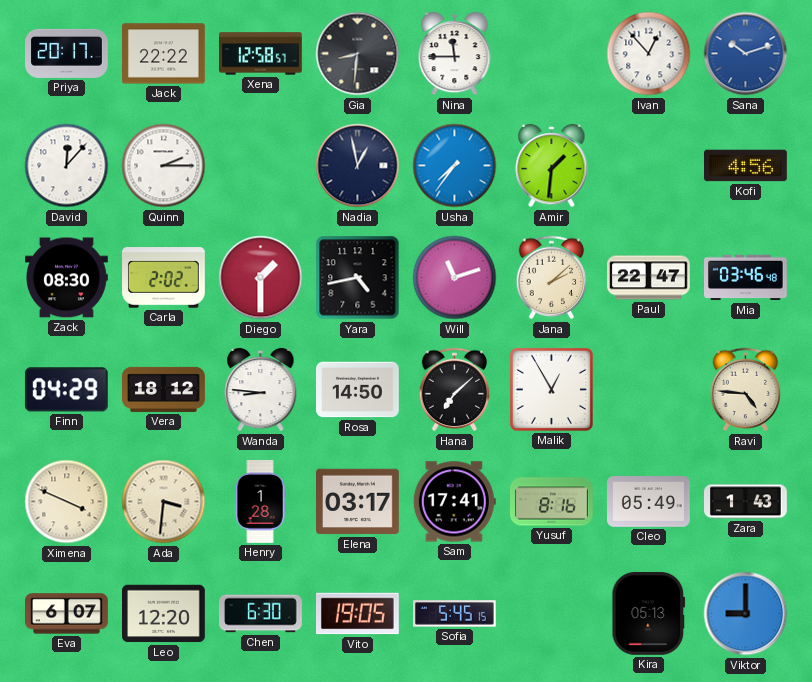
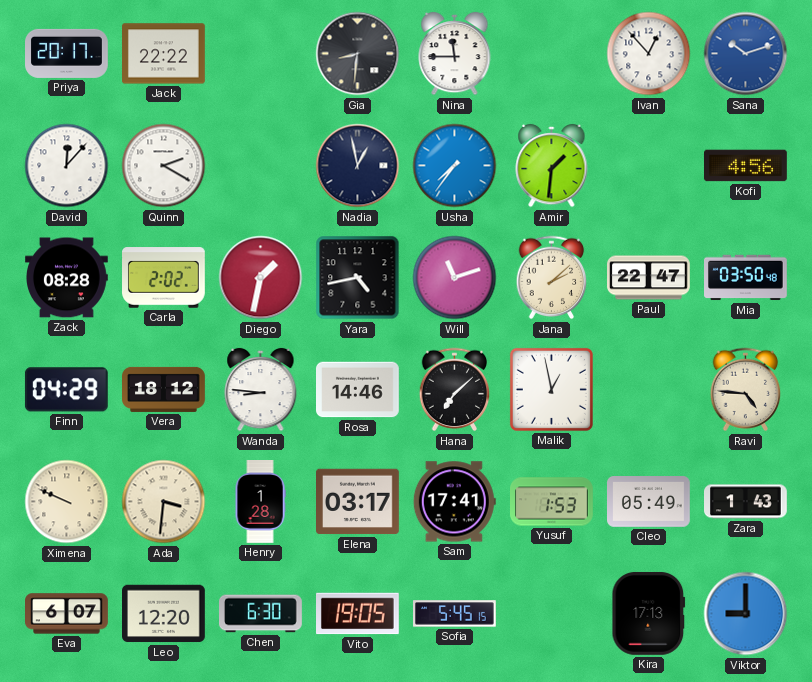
Xena: 12:58 -> none (261, 54)
Quinn: 2:15 -> 2:20 (164, 166)
Zack: 08:30 -> 08:28 (67, 278)
Diego: 1:30 -> 1:32 (261, 278)
Mia: 03:46 -> 03:50 (746, 278)
Rosa: 14:50 -> 14:46 (358, 390)
Malik: 12:55 -> 12:58 (551, 389)
Ximena: 3:49 -> 9:49 (67, 502)
Yusuf: 8:16 -> 1:53 (552, 502)
Kira: 05:13 -> 17:13 (649, 613)
